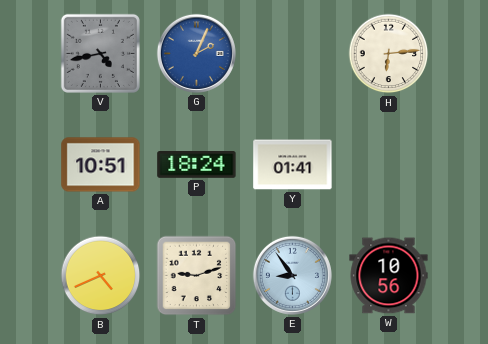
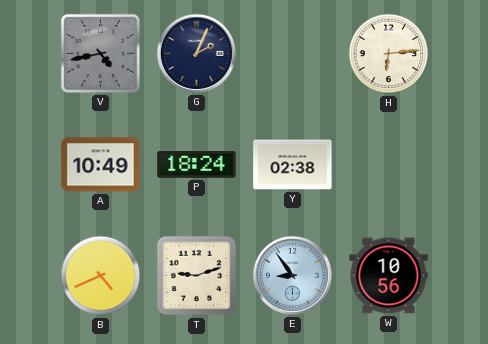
G dial: blue -> navy (196, 53)
A: 10:51 -> 10:49 (101, 165)
Y: 01:41 -> 02:38 (293, 165)
